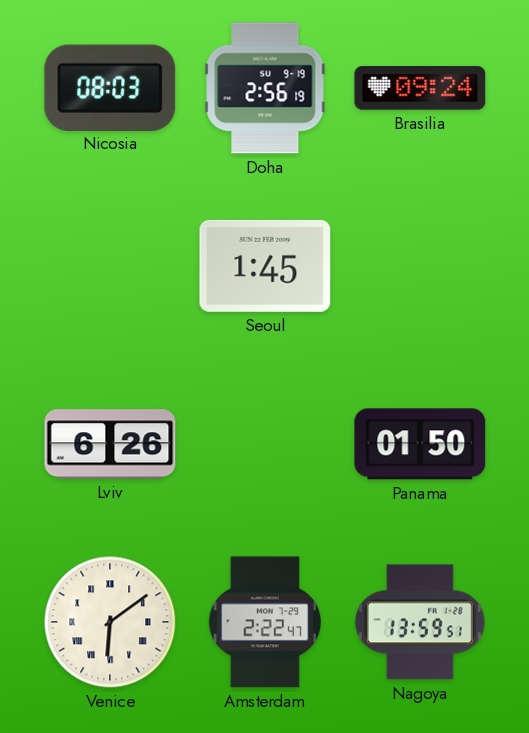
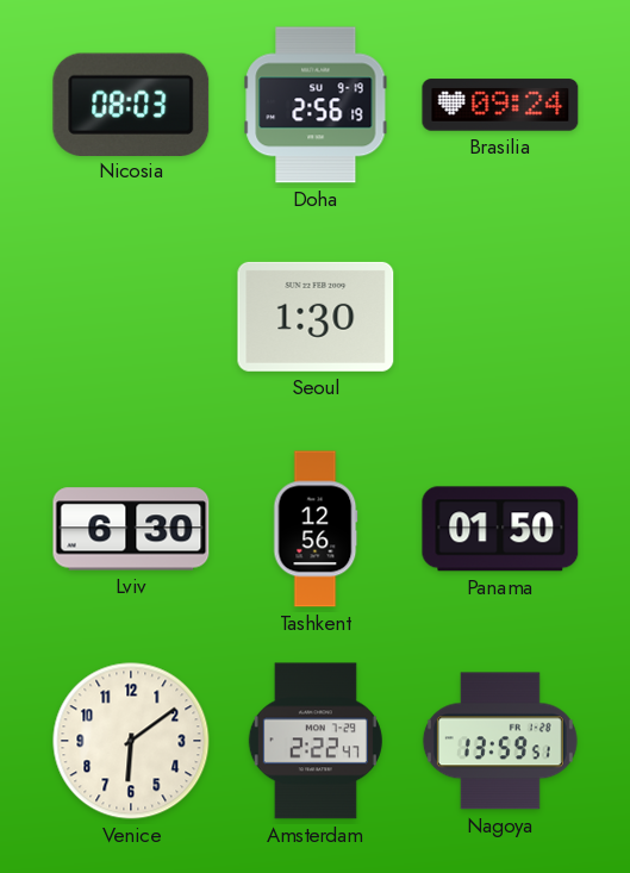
Seoul: 1:45 -> 1:30 (316, 317)
Lviv: 6:26 -> 6:30 (131, 529)
Tashkent: none -> 12:56 (316, 529)
Venice numerals: Roman -> Arabic (131, 741)
